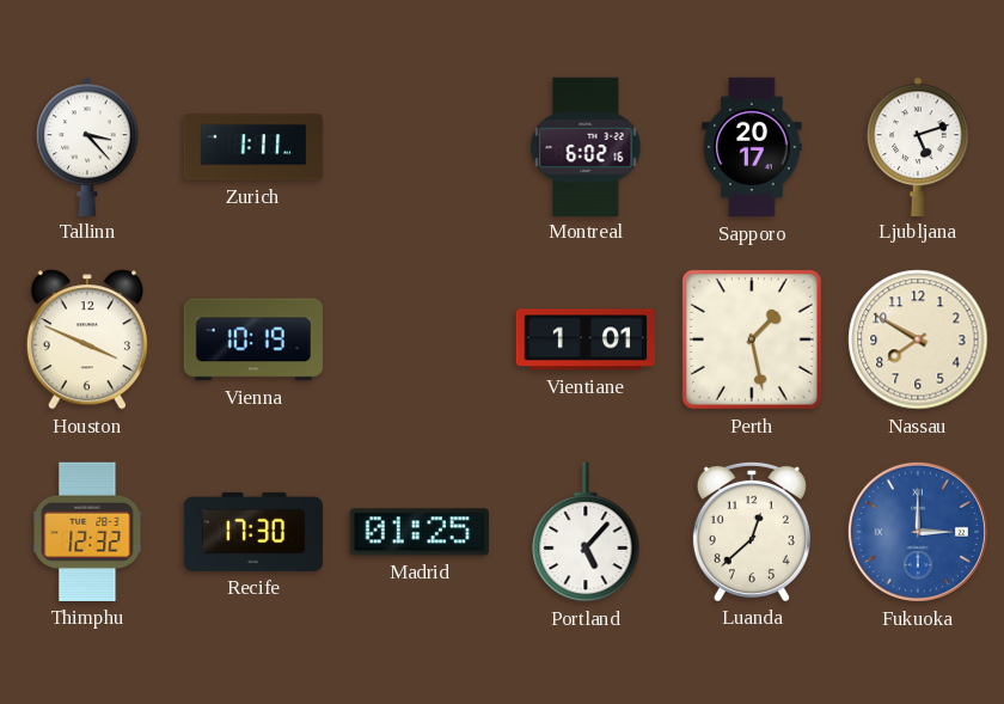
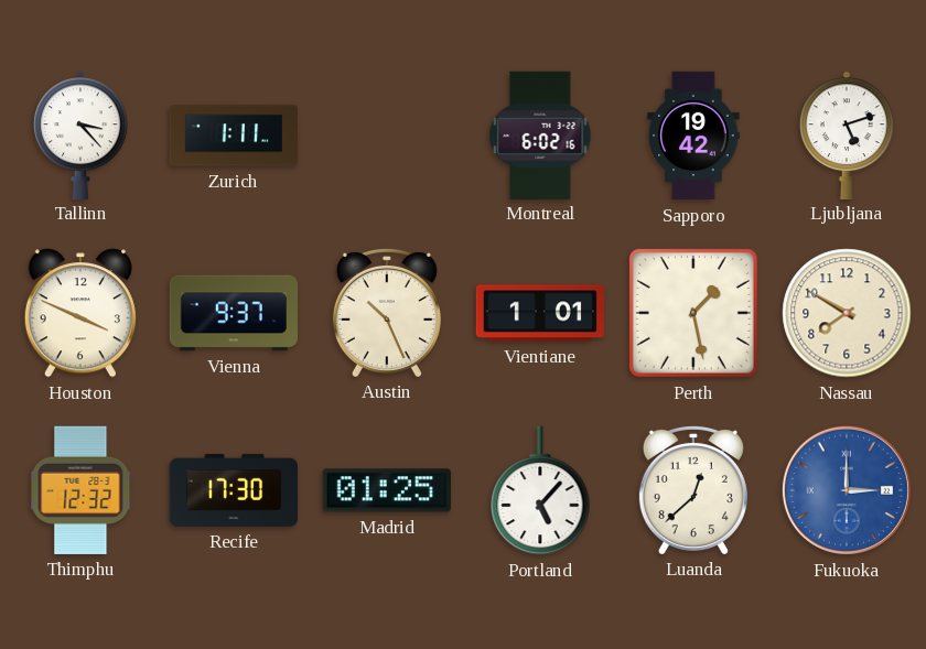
Sapporo: 20:17 -> 19:42 (693, 136)
Vienna: 10:19 -> 9:37 (233, 313)
Austin: none -> 10:26 (387, 312)
